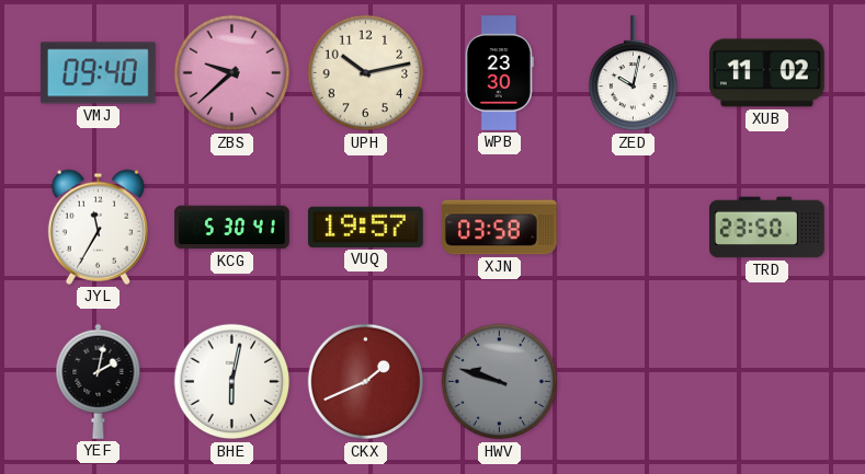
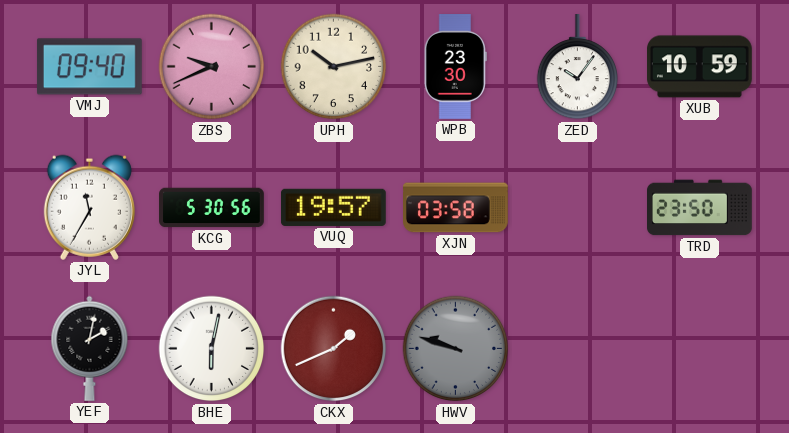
ZBS: 9:38 -> 9:41 (212, 67)
ZED: 10:02 -> 10:06 (577, 68)
XUB: 11:02 -> 10:59 (700, 67)
KCG: 5:30:41 -> 5:30:56 (212, 208)
